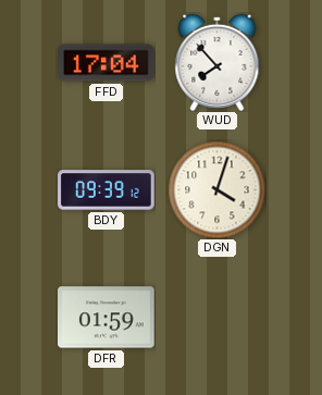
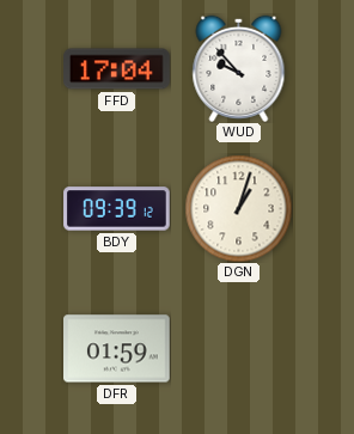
WUD: 7:53 -> 9:53 (239, 68)
DGN: 4:03 -> 1:03 (238, 208)
